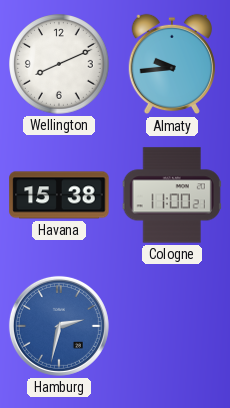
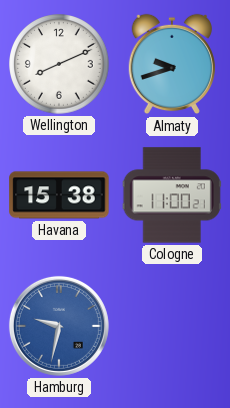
Almaty: 9:44 -> 9:42 (171, 64)
Hamburg: 2:32 -> 9:32 (59, 326)
